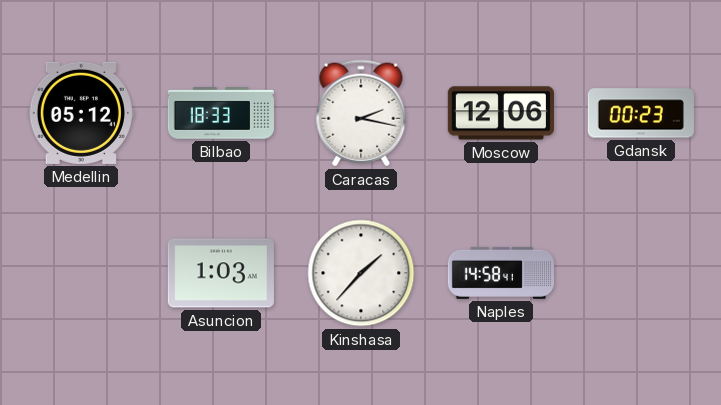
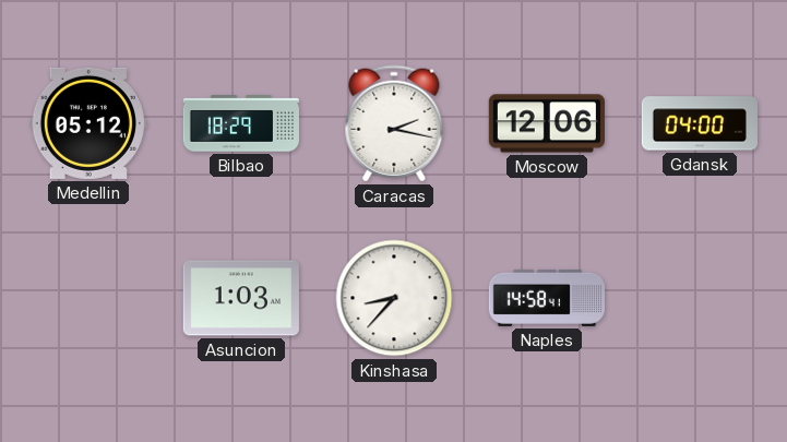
Bilbao: 18:33 -> 18:29 (241, 123)
Gdansk: 00:23 -> 04:00 (700, 123)
Kinshasa: 1:37 -> 8:37 (394, 298)
